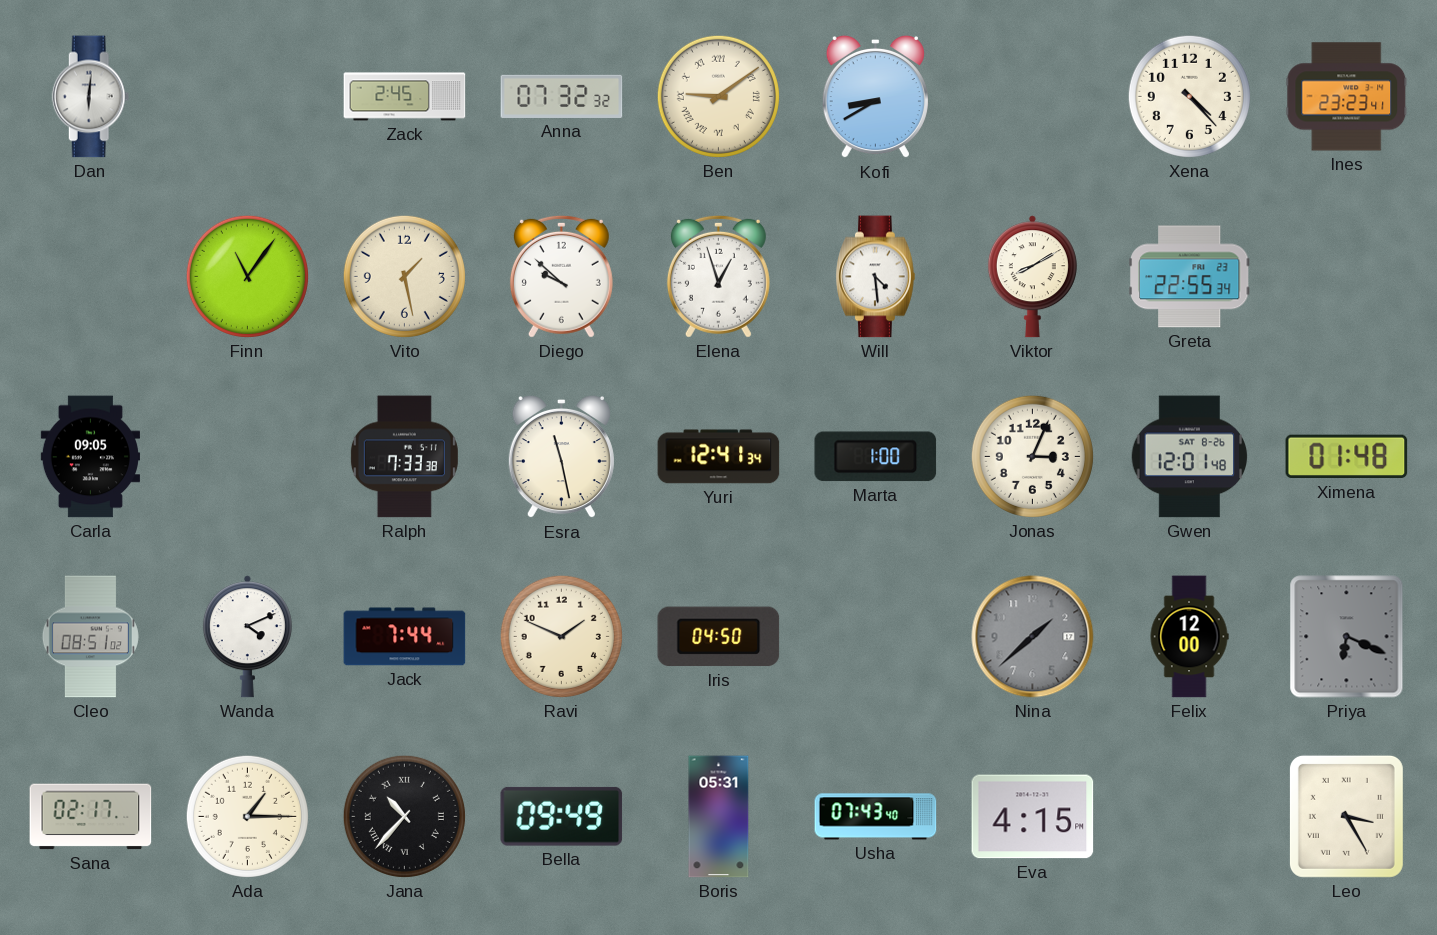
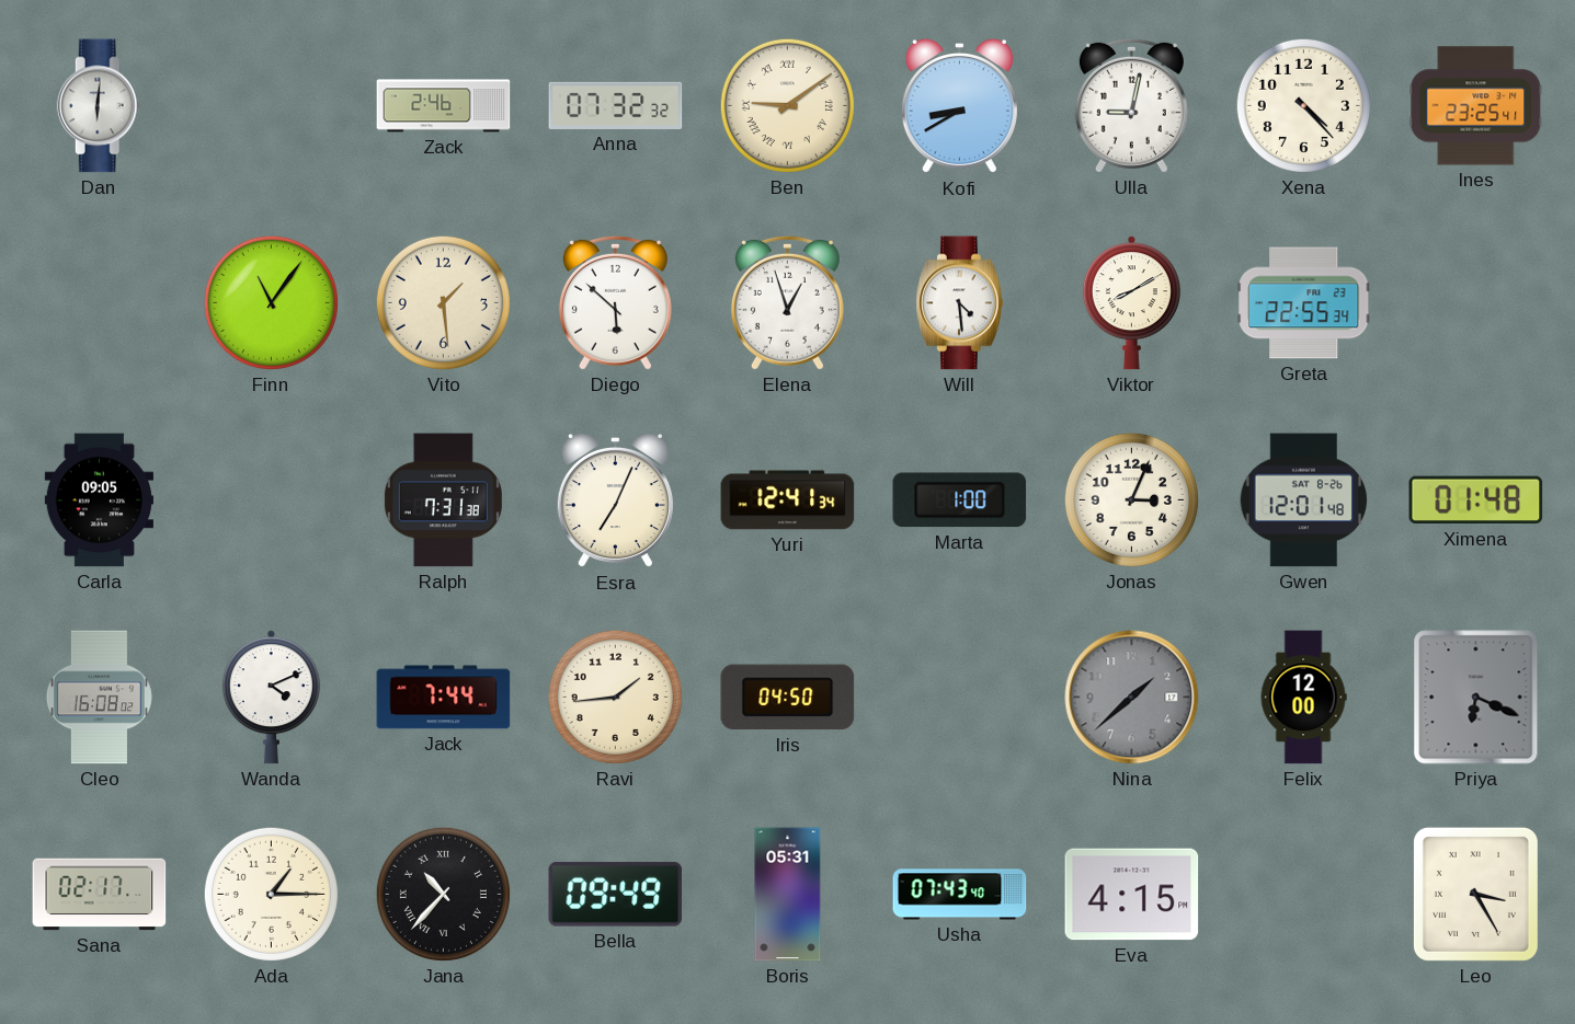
Zack: 2:45 -> 2:46 (444, 106)
Ulla: none -> 9:02 (1131, 105)
Ines: 23:23 -> 23:25 (1476, 106)
Vito: 1:28 -> 1:29 (443, 302)
Diego: 9:52 -> 5:52 (615, 302)
Ralph: 7:33 -> 7:31 (443, 501)
Esra: 11:28 -> 7:04 (615, 501)
Cleo: 08:51 -> 16:08 (99, 698)
Ravi: 1:49 -> 1:44 (615, 697)
